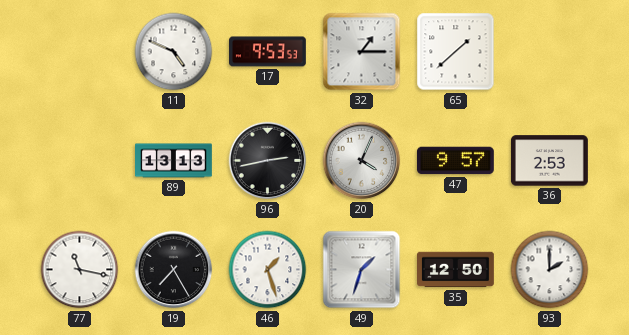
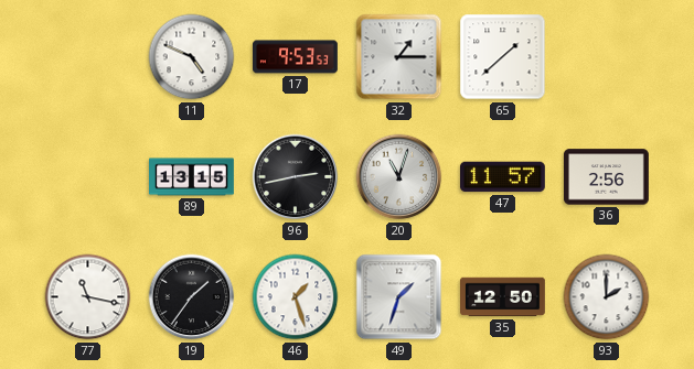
89: 13:13 -> 13:15 (192, 177)
20: 4:04 -> 11:03 (399, 177)
47: 9:57 -> 11:57 (502, 177)
36: 2:53 -> 2:56 (606, 177)
19: 7:25 -> 1:36 (192, 297)
